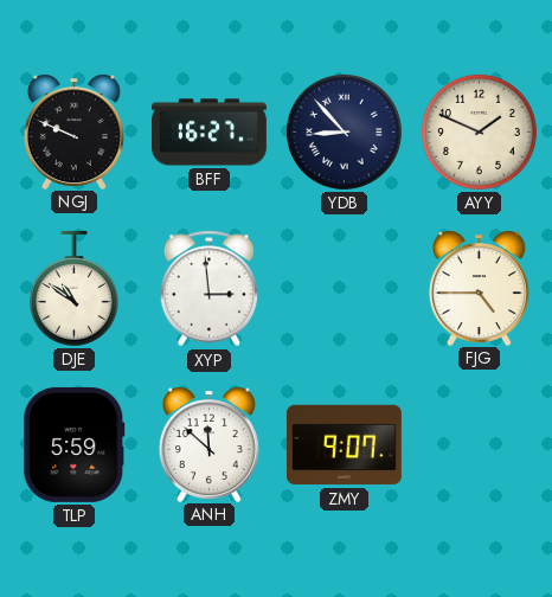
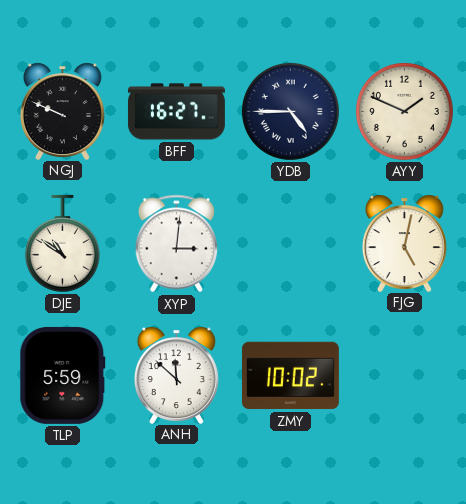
YDB: 8:53 -> 4:45 (290, 111)
XYP: 2:59 -> 3:01 (177, 244)
FJG: 4:45 -> 5:02 (404, 243)
ZMY: 9:07 -> 10:02 (290, 376)
